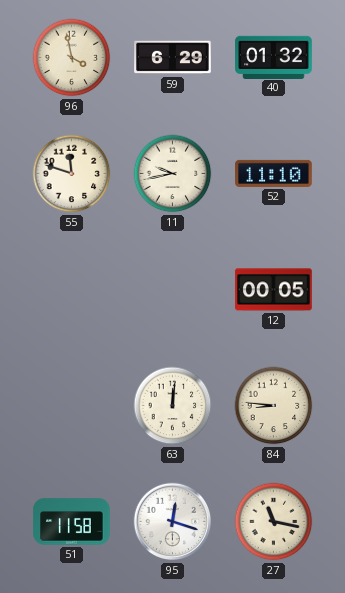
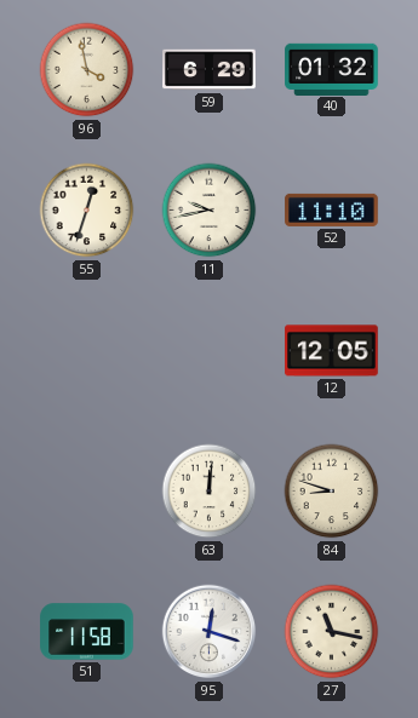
55: 11:48 -> 12:33 (87, 211)
12: 00:05 -> 12:05 (332, 351)
84: 8:46 -> 8:48 (332, 492)
